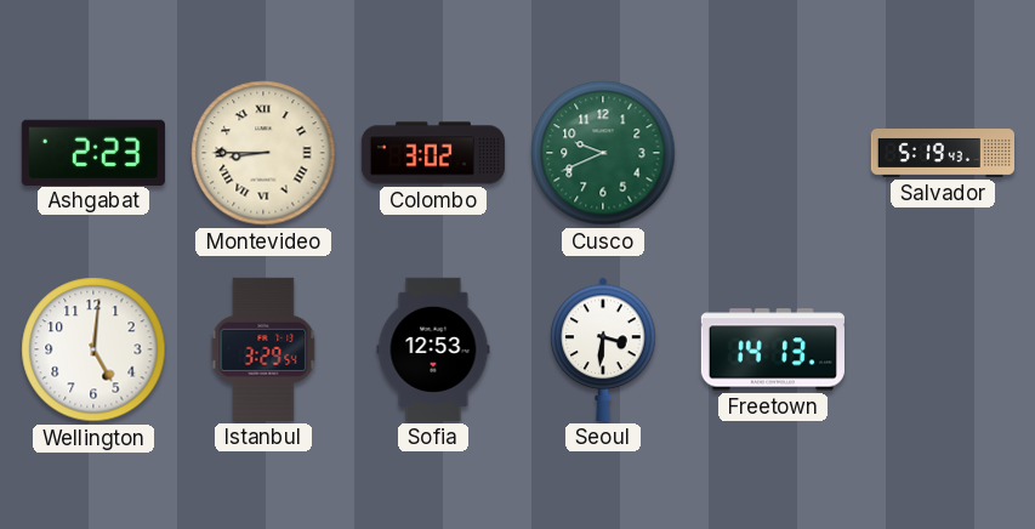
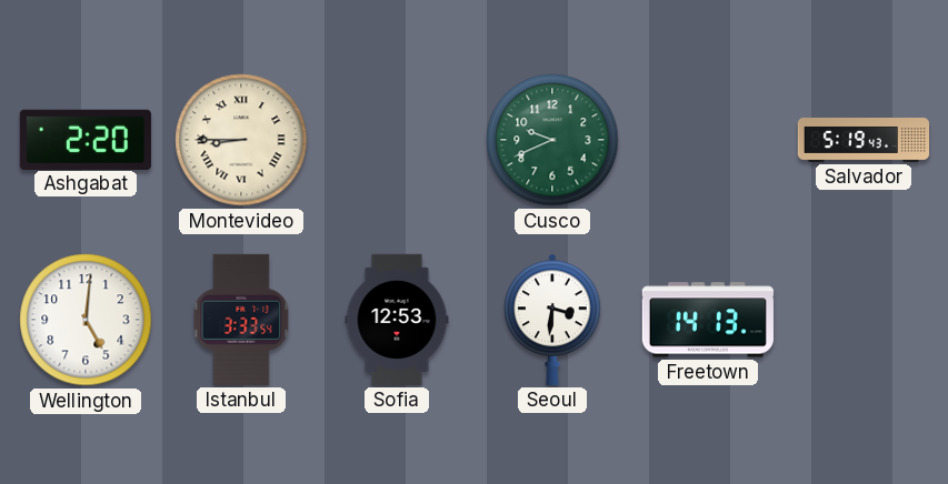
Ashgabat: 2:23 -> 2:20 (86, 139)
Colombo: 3:02 -> none (433, 153)
Istanbul: 3:29 -> 3:33 (241, 320)
